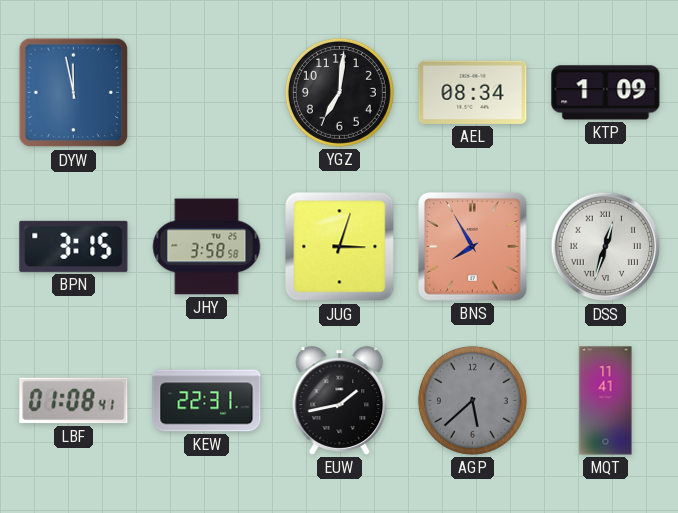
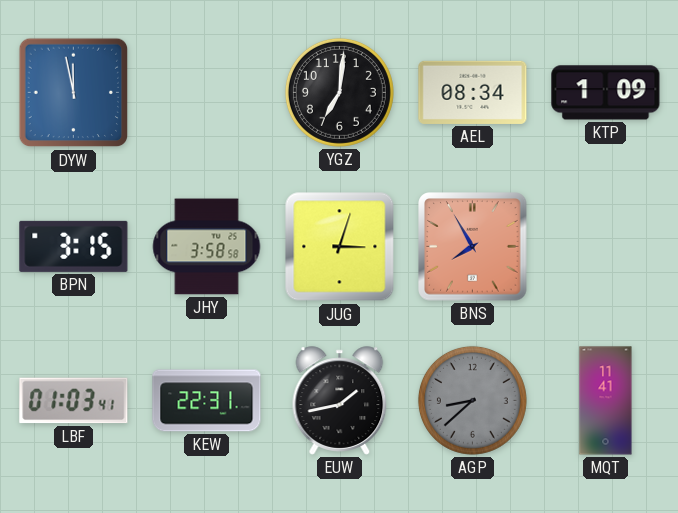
DSS: 12:33 -> none (606, 247)
LBF: 01:08 -> 01:03 (74, 401)
AGP: 5:38 -> 8:38 (472, 400)
